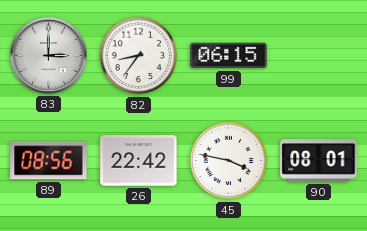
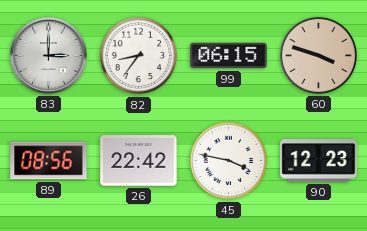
60: none -> 3:48 (318, 55)
90: 08:01 -> 12:23 (319, 161)
